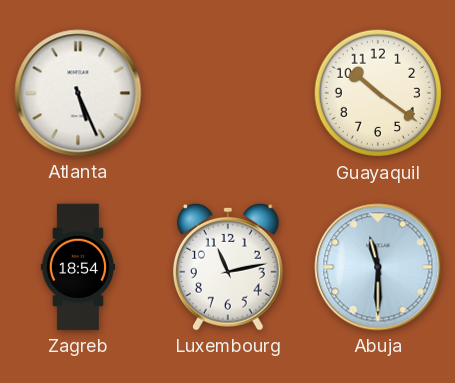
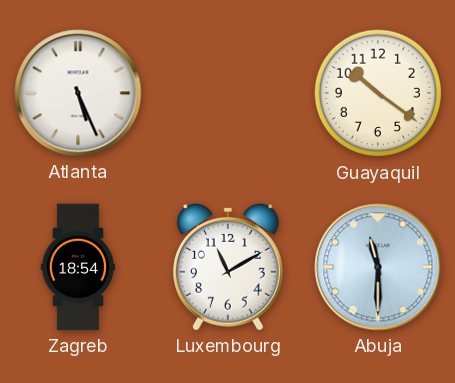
Luxembourg: 11:13 -> 11:10 (228, 267)
